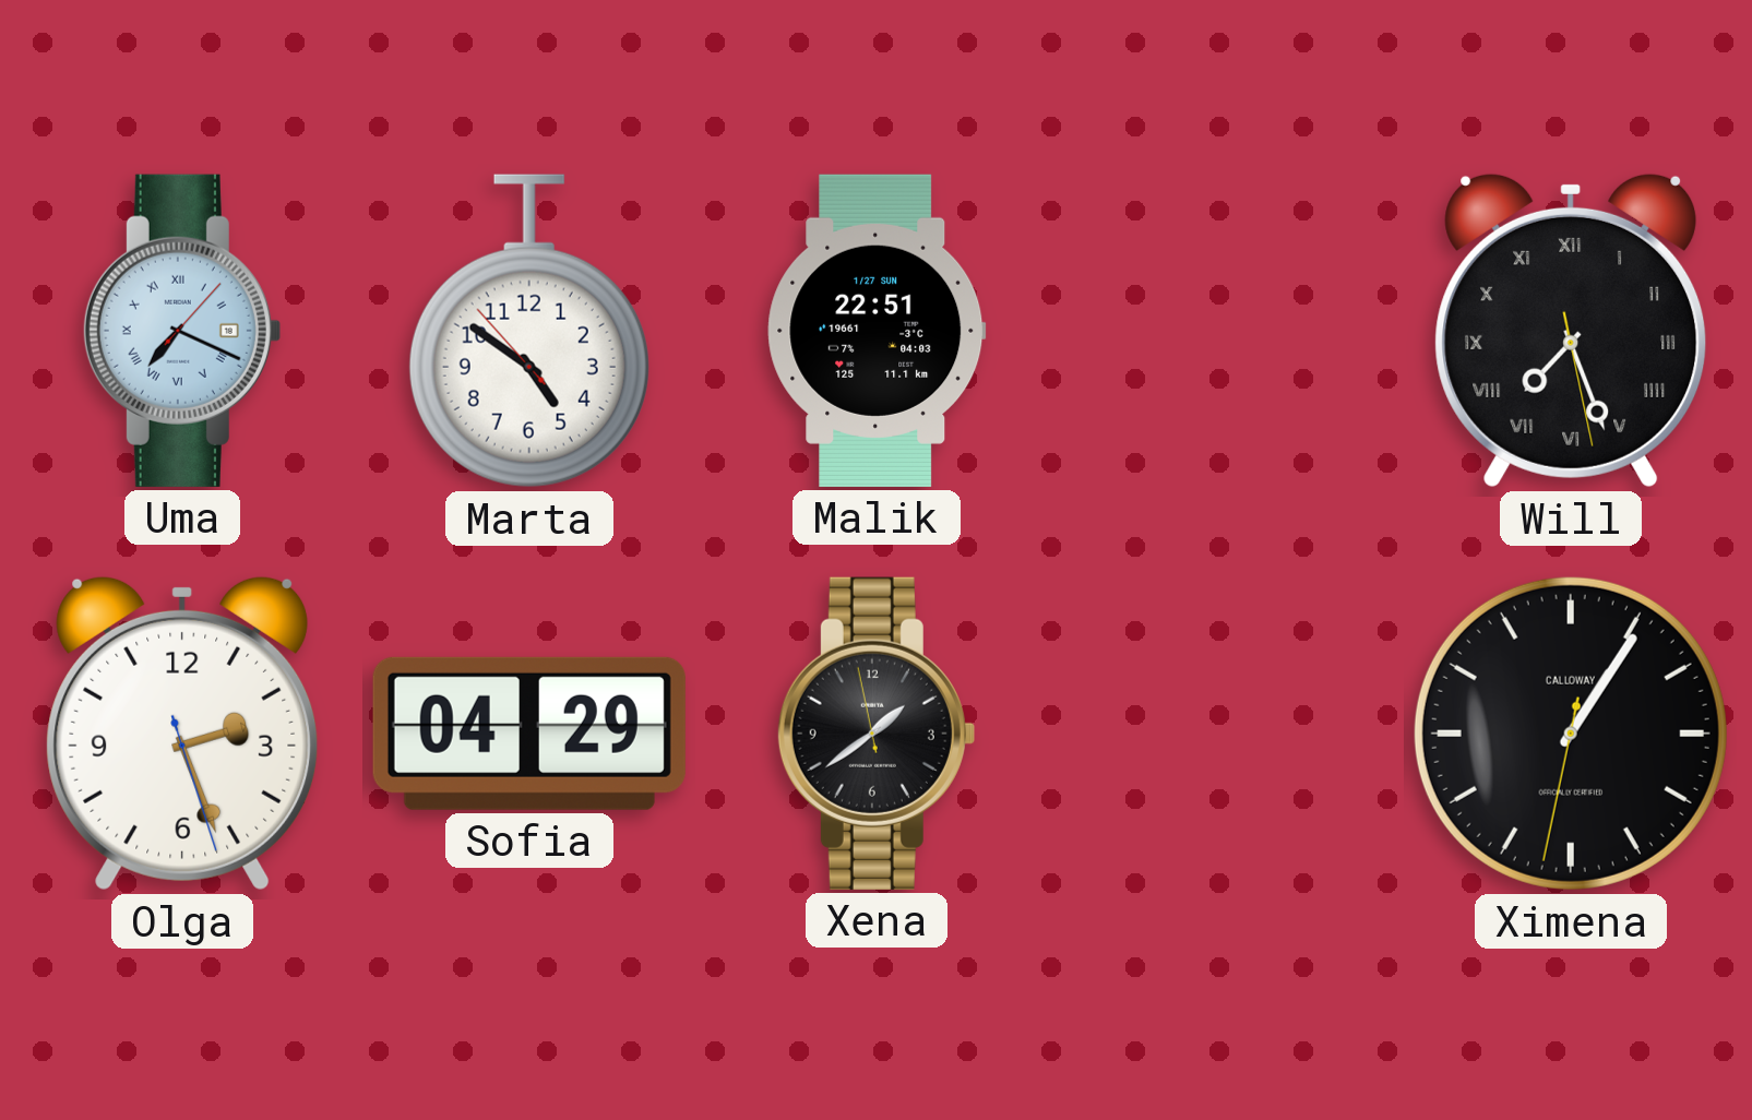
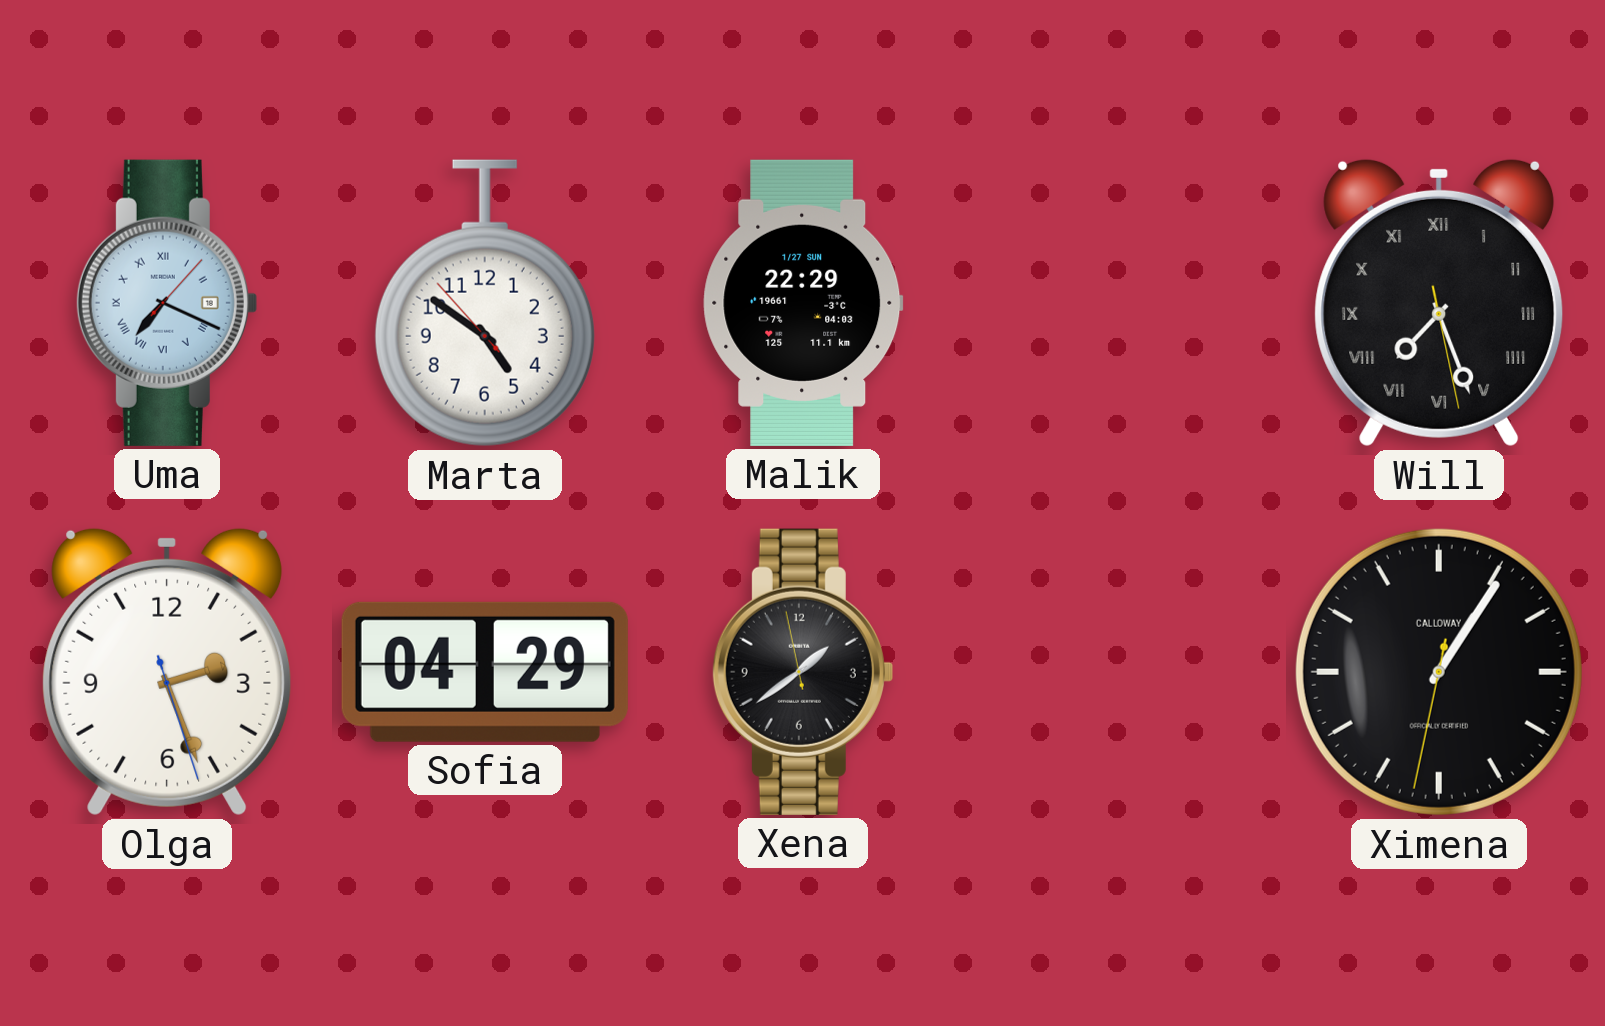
Malik: 22:51 -> 22:29 (803, 303)
